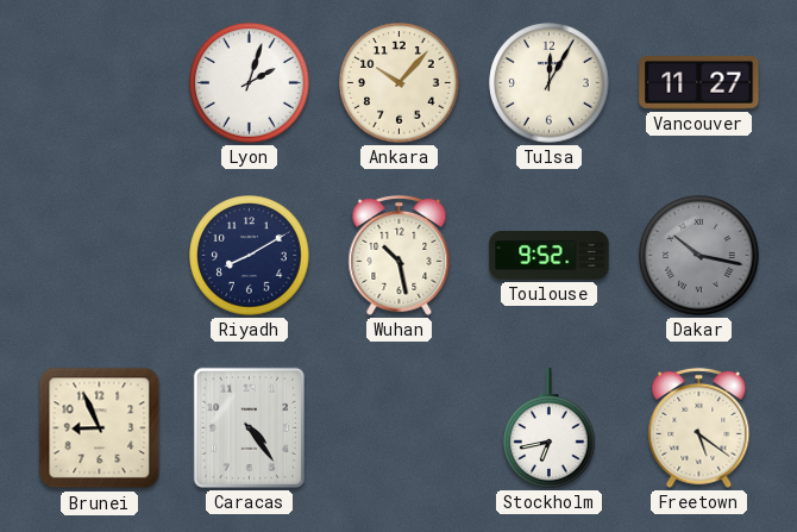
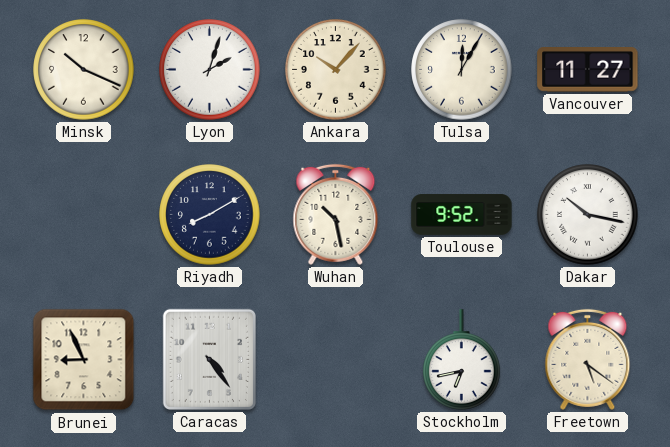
Minsk: none -> 10:19 (84, 70)
Dakar dial: grey -> white (588, 215)
